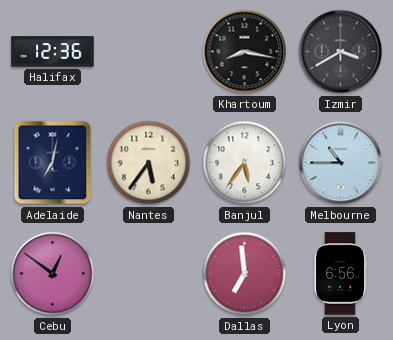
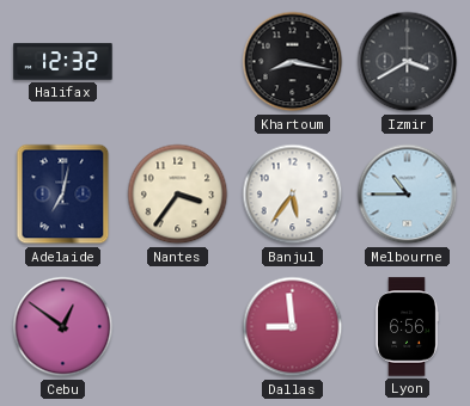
Halifax: 12:36 -> 12:32 (63, 62)
Nantes: 5:36 -> 3:36 (178, 195)
Dallas: 6:59 -> 8:59 (293, 327)
